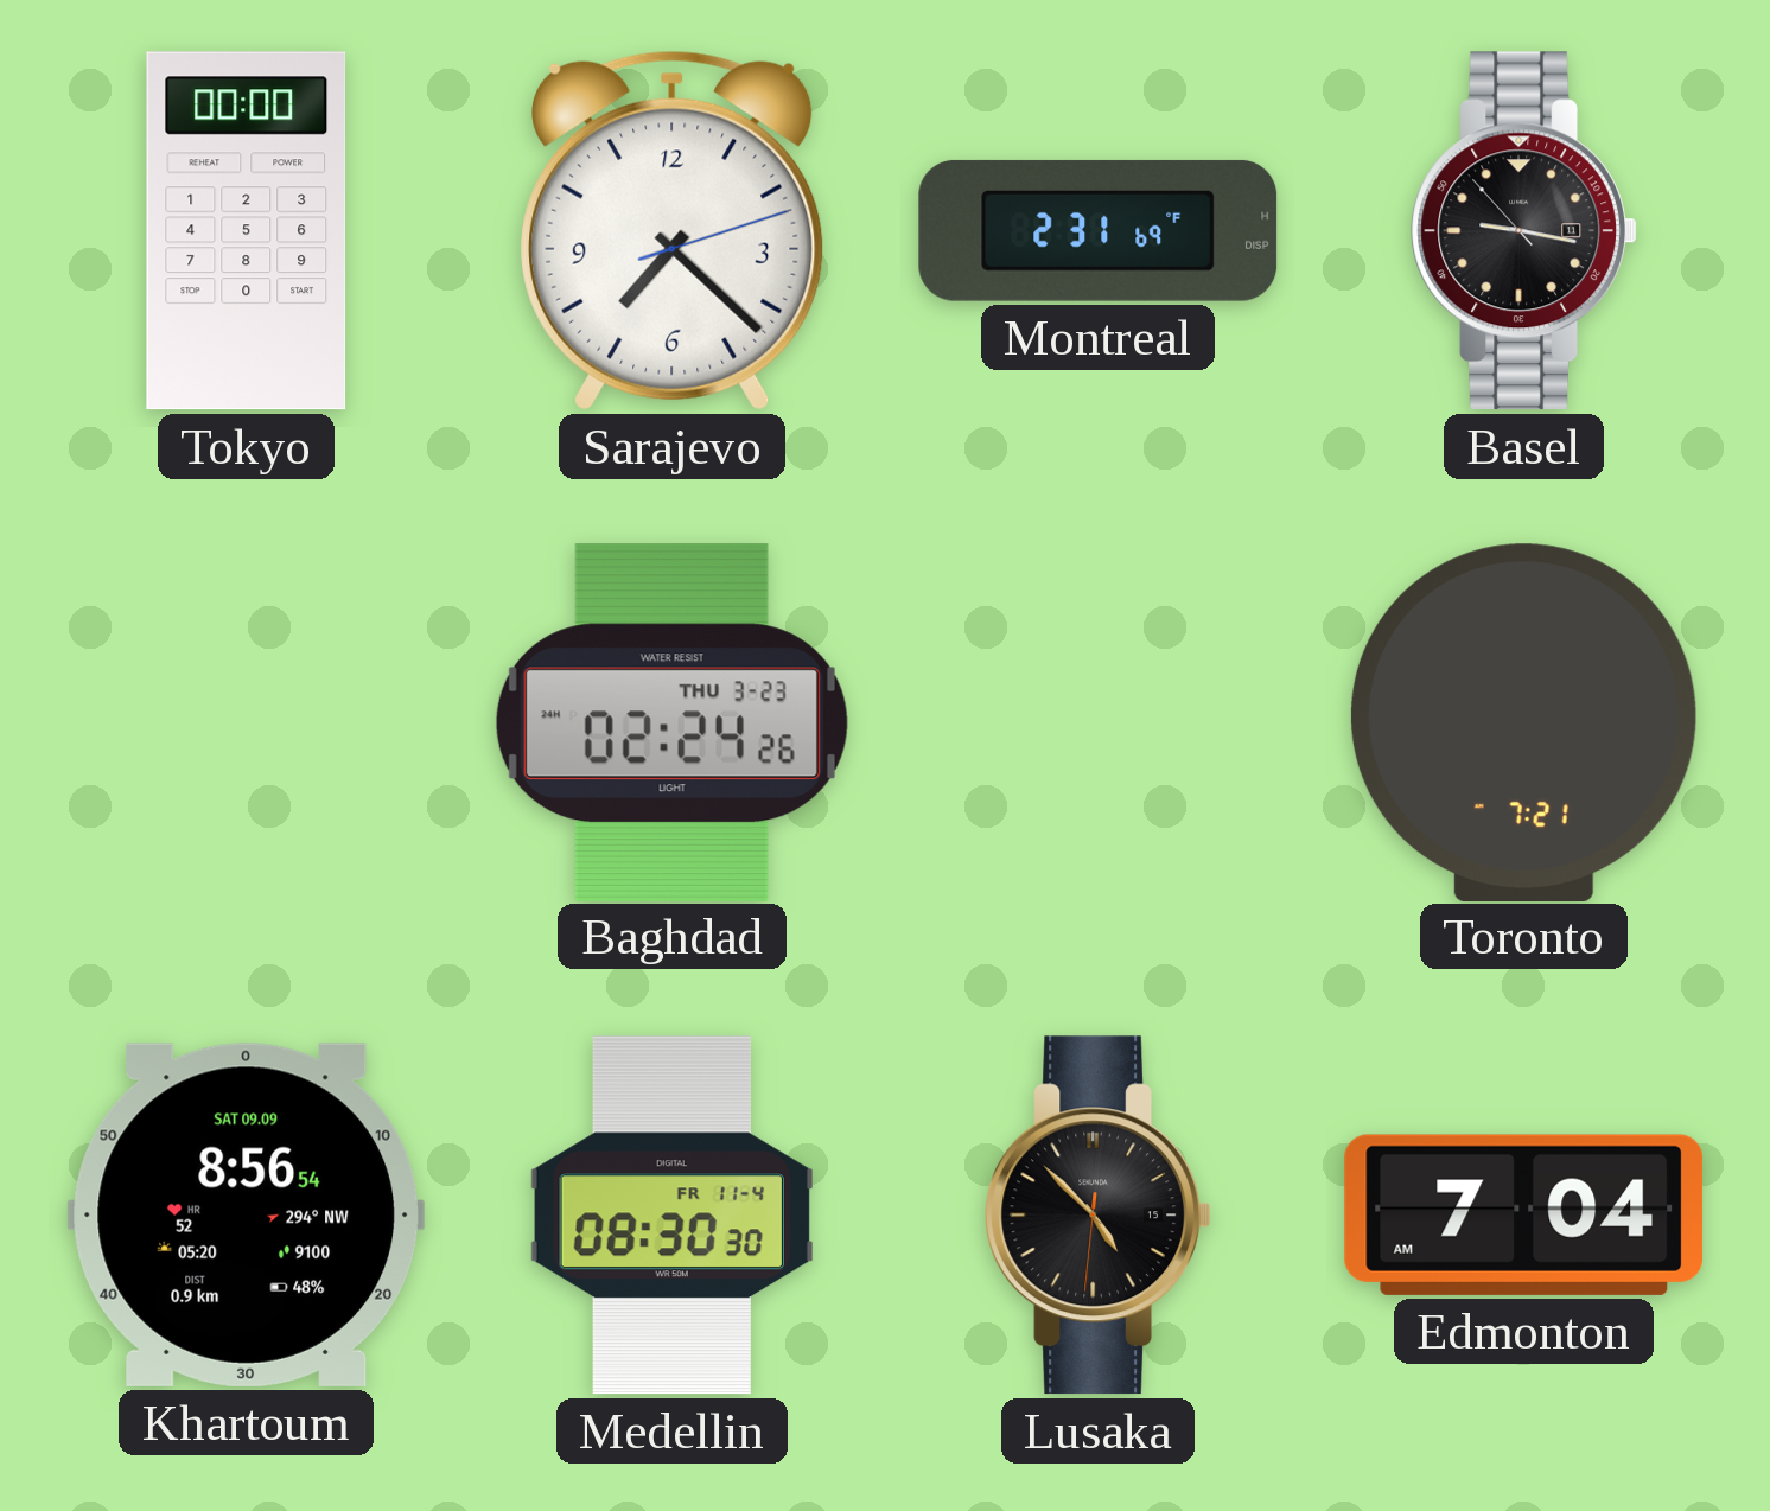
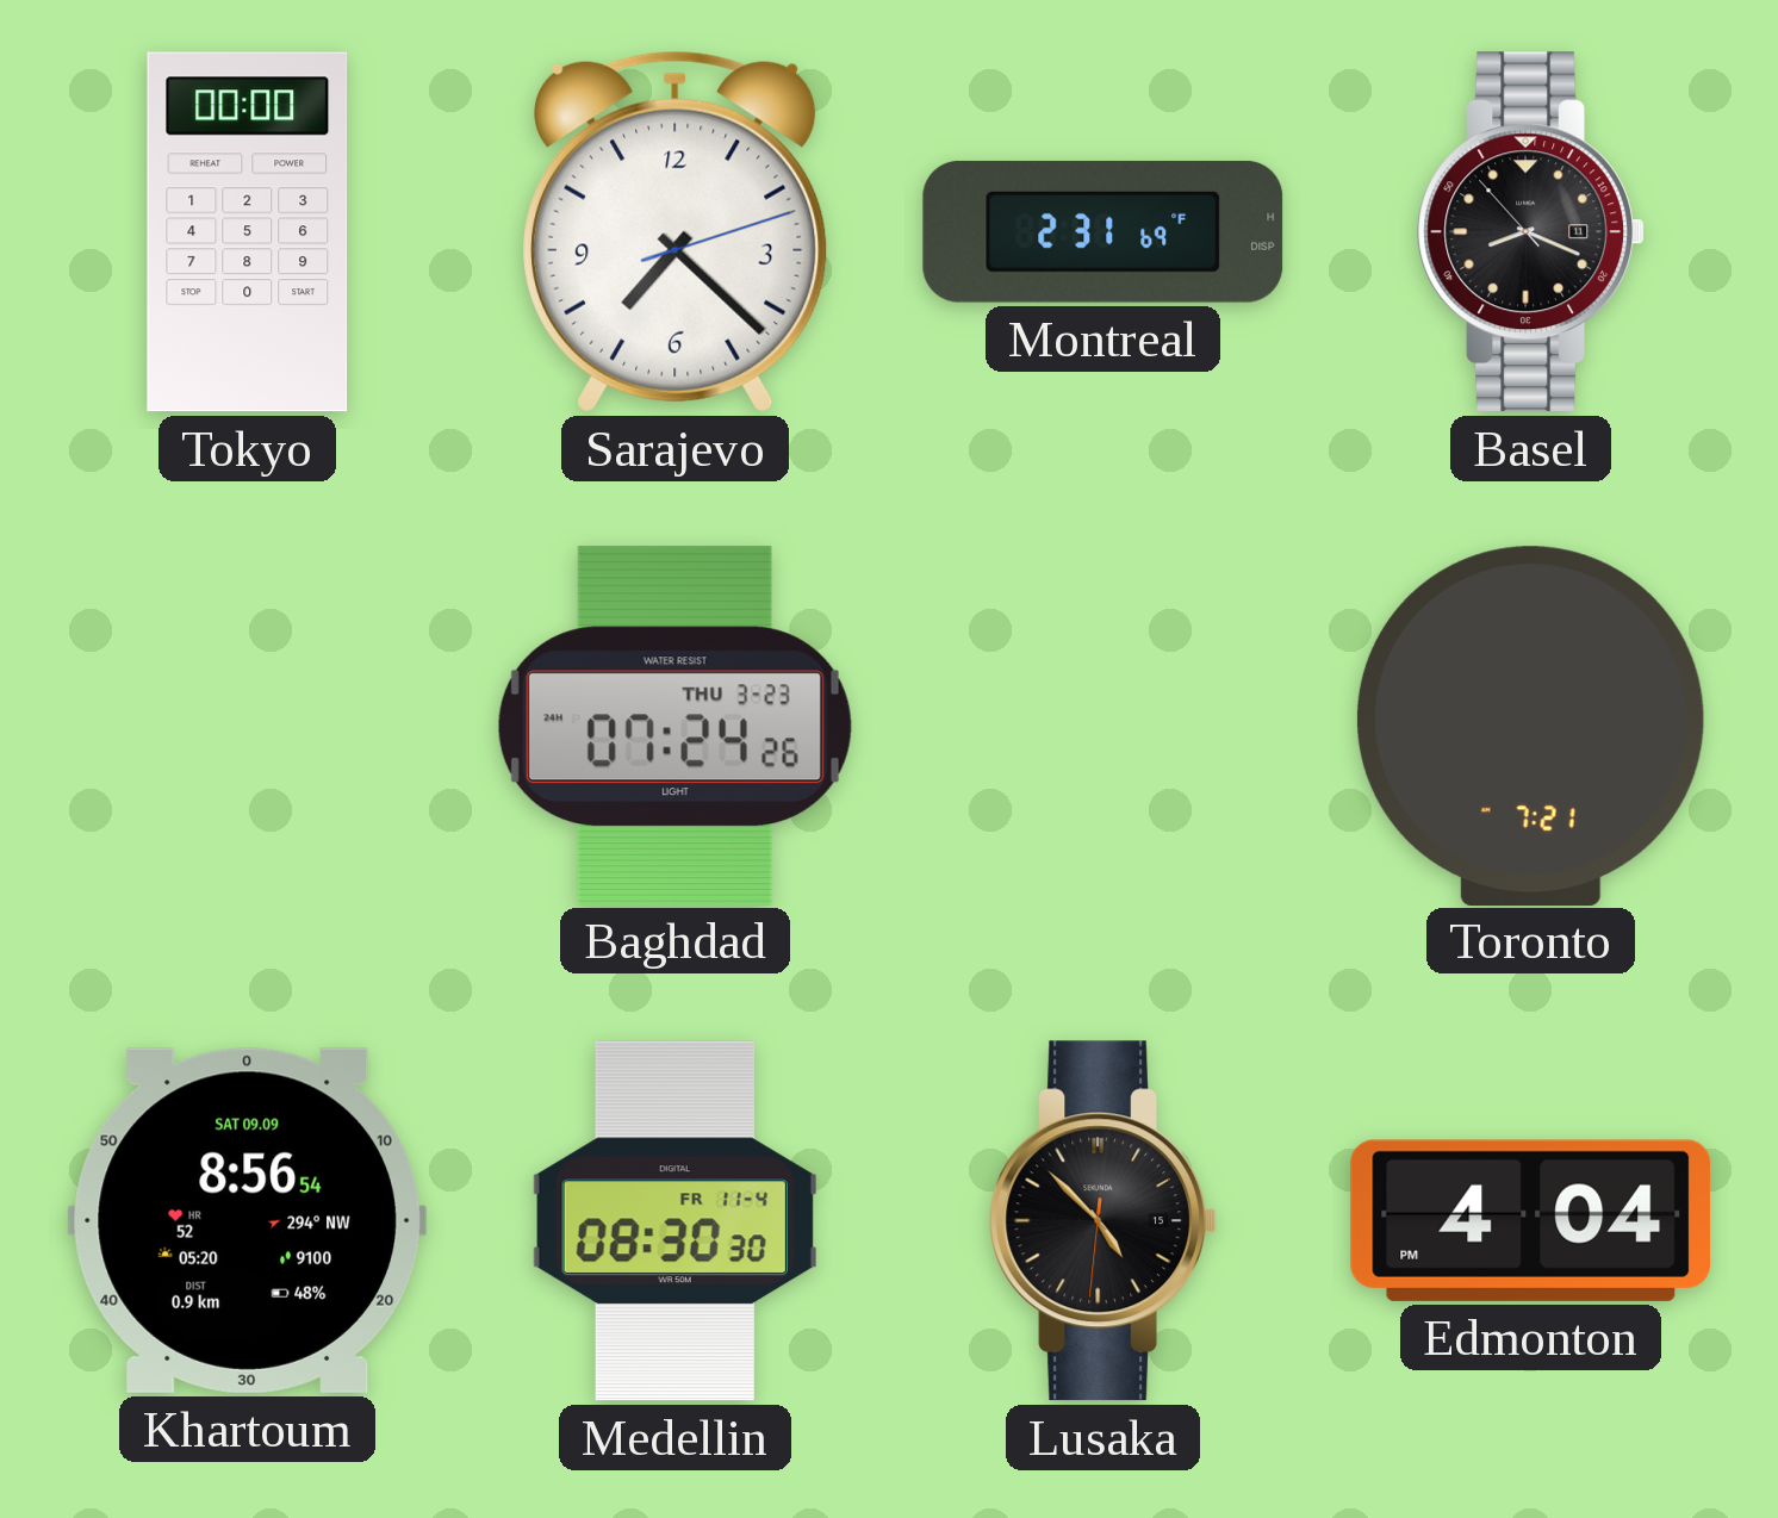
Basel: 9:16 -> 8:18 (1530, 232)
Baghdad: 02:24 -> 07:24 (674, 726)
Edmonton: 7:04 -> 4:04 (1531, 1220)
